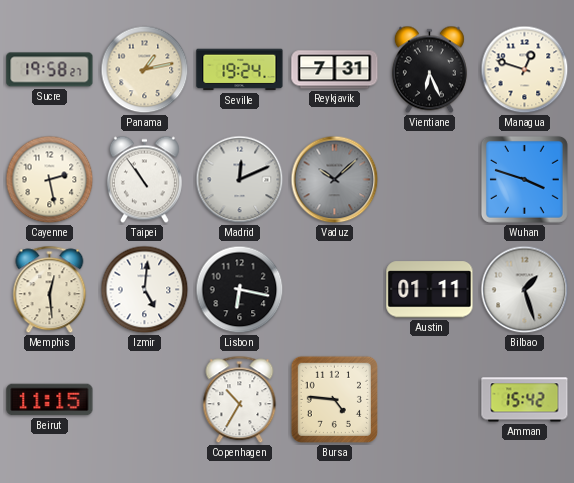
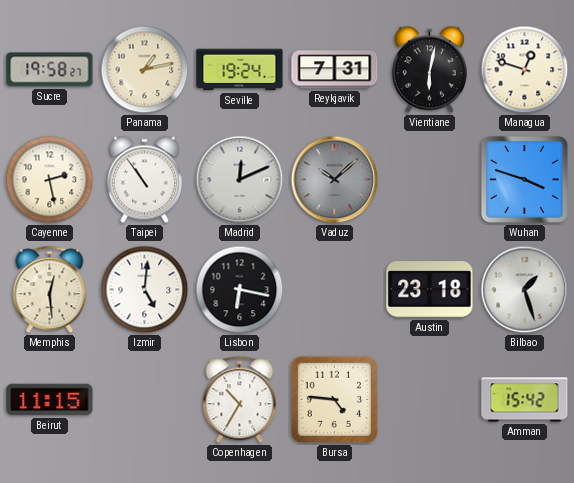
Vientiane: 6:26 -> 6:02 (429, 70)
Austin: 01:11 -> 23:18 (430, 290)
